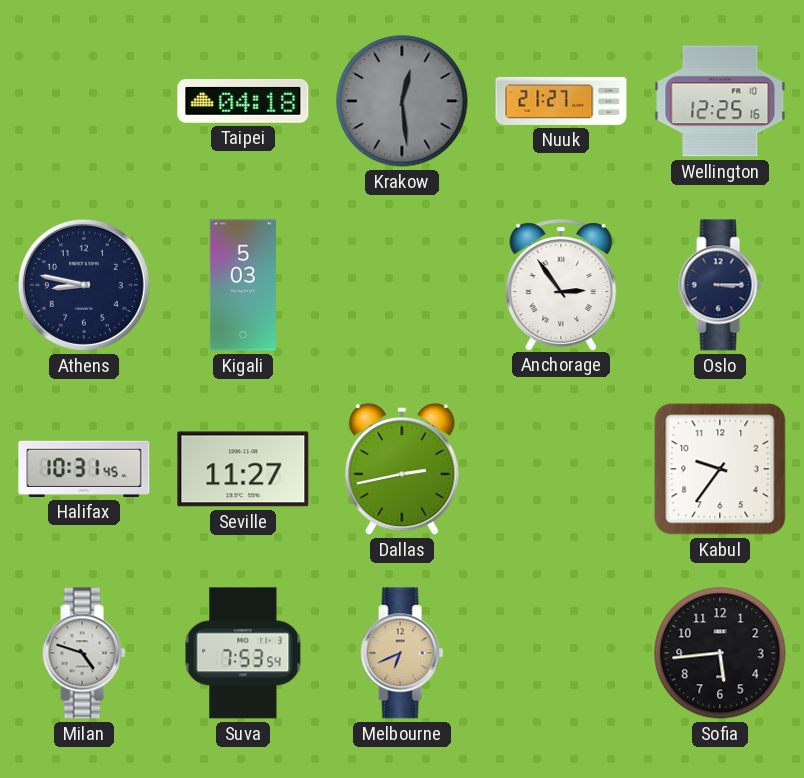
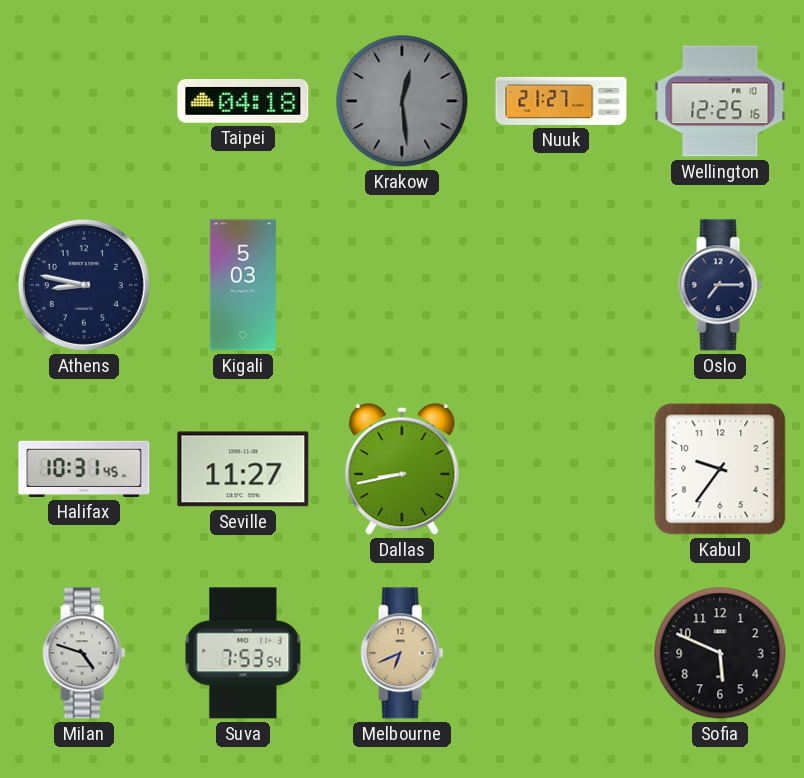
Anchorage: 2:54 -> none (561, 285)
Oslo: 3:15 -> 7:15 (720, 285)
Dallas: 2:43 -> 8:43 (402, 469)
Sofia: 5:44 -> 5:49 (720, 653)
